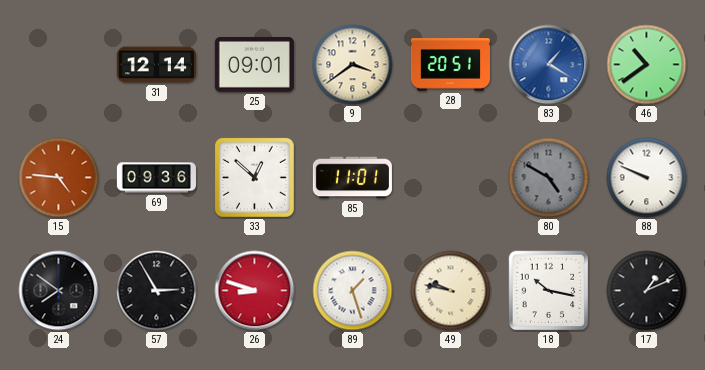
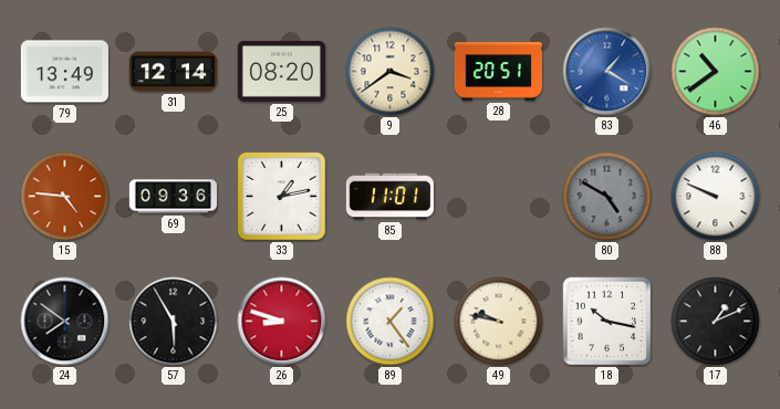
79: none -> 13:49 (64, 72)
25: 09:01 -> 08:20 (281, 72)
33: 12:52 -> 1:13 (281, 196)
57: 2:55 -> 5:55 (174, 322)
89: 1:27 -> 1:24 (391, 322)
